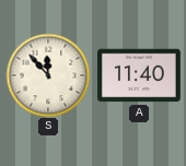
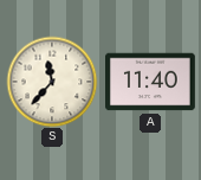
S: 11:53 -> 11:37 (52, 82)
